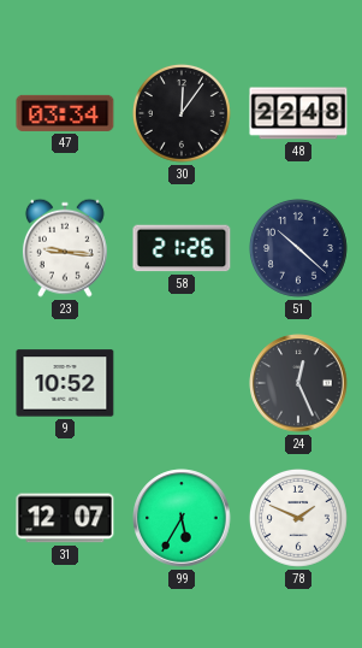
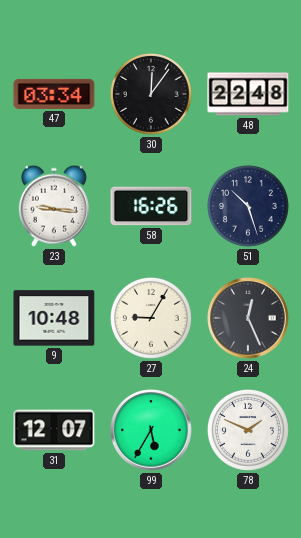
58: 21:26 -> 16:26 (151, 206)
51: 10:22 -> 10:27 (248, 206)
9: 10:52 -> 10:48 (54, 318)
27: none -> 9:05 (151, 318)
